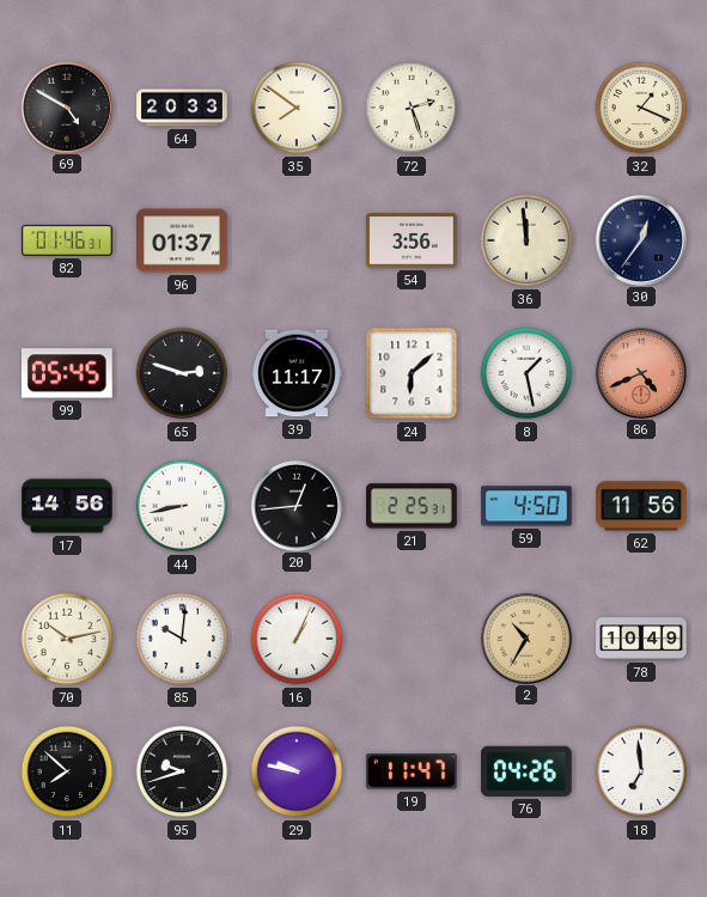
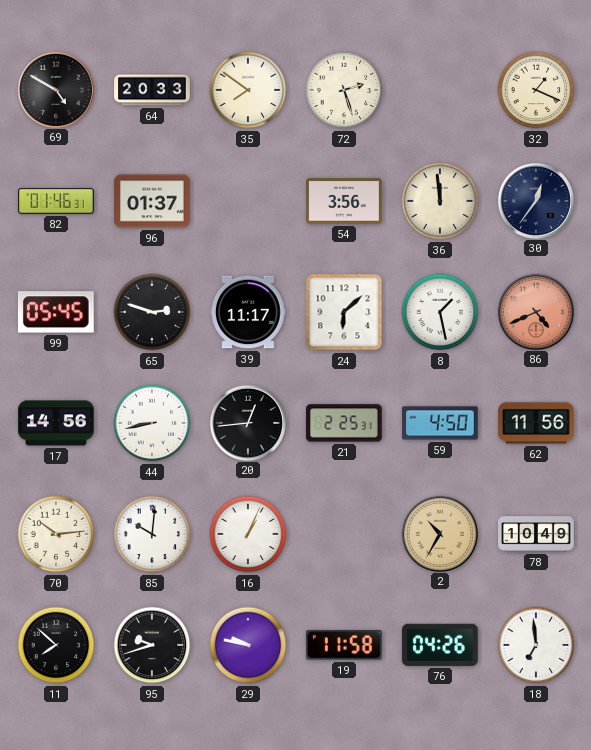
70: 10:13 -> 10:14 (56, 534)
19: 11:47 -> 11:58 (344, 645)
